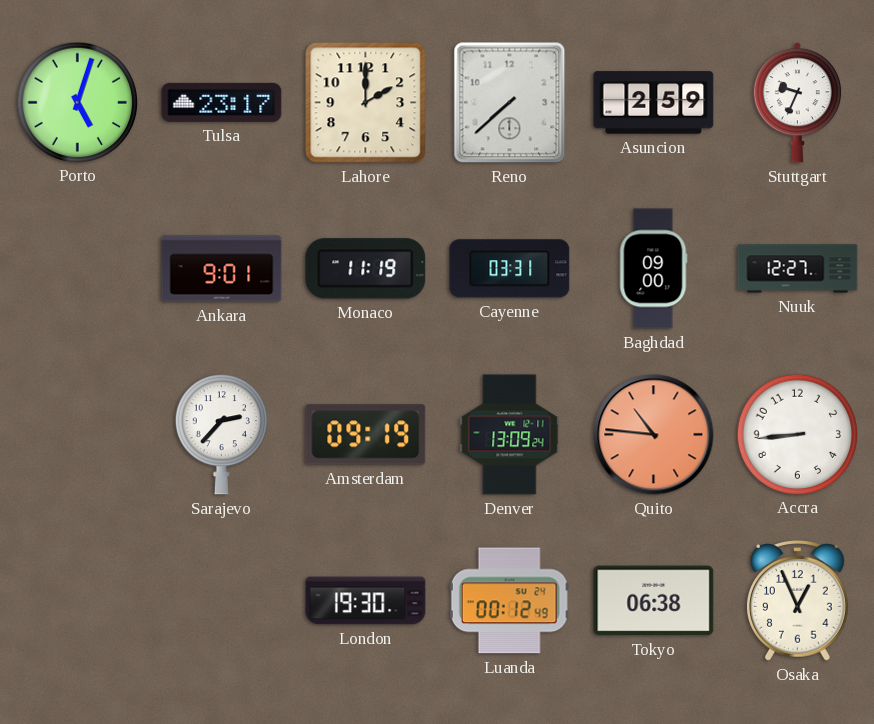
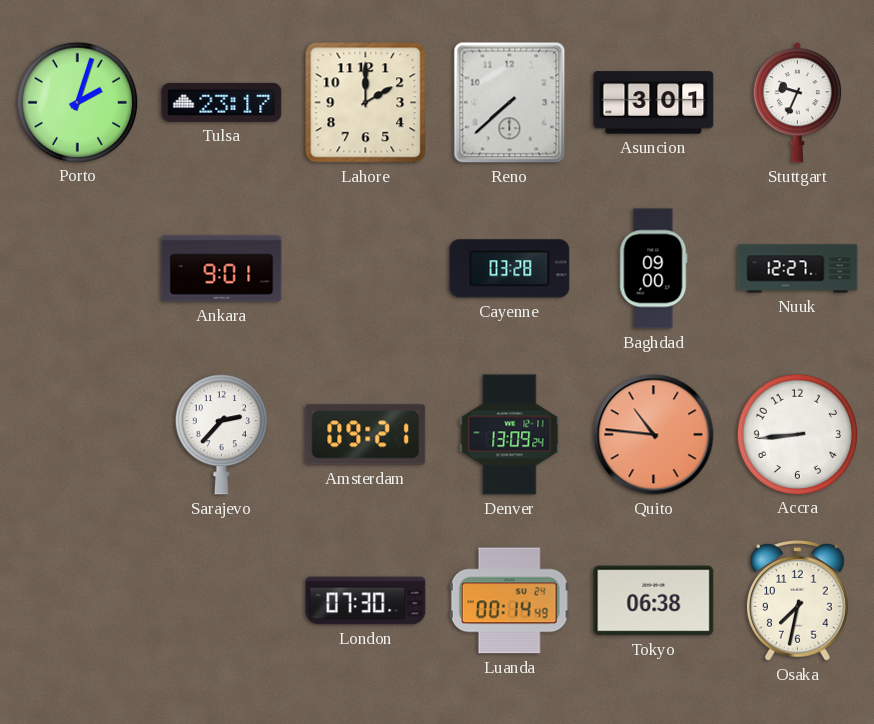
Porto: 5:03 -> 2:03 (77, 102)
Asuncion: 2:59 -> 3:01 (654, 103)
Monaco: 11:19 -> none (366, 269)
Cayenne: 03:31 -> 03:28 (510, 269)
Amsterdam: 09:19 -> 09:21 (366, 435)
London: 19:30 -> 07:30 (366, 601)
Luanda: 00:12 -> 00:14 (509, 601)
Osaka: 12:56 -> 7:32 (798, 601)
